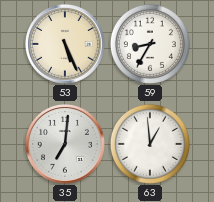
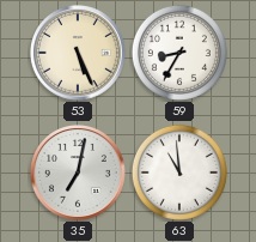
35: 7:01 -> 7:02 (79, 174)
63: 12:59 -> 10:59 (179, 173)
